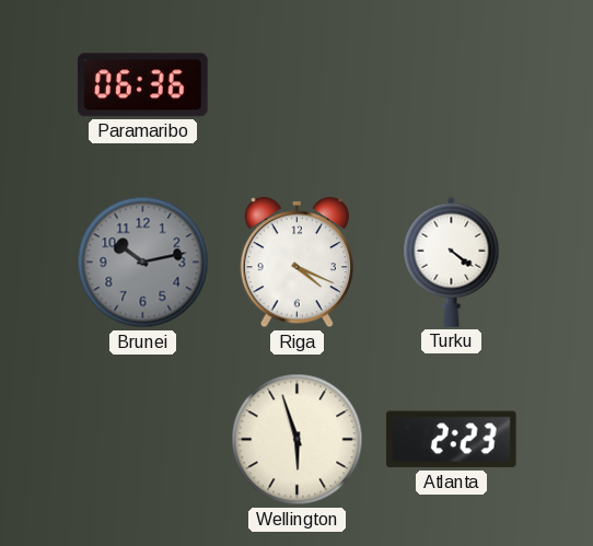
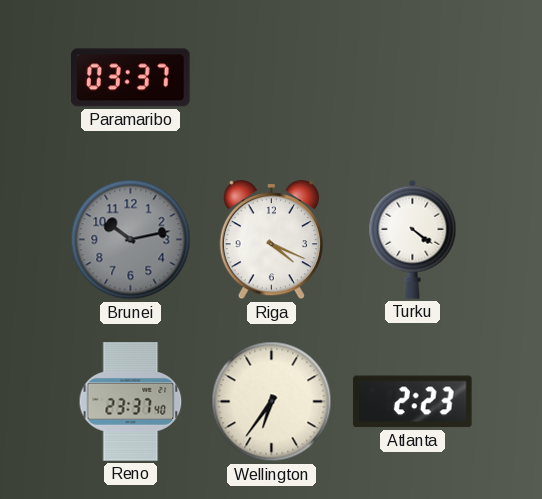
Paramaribo: 06:36 -> 03:37 (131, 78)
Reno: none -> 23:37 (131, 402)
Wellington: 5:57 -> 6:36 (272, 402)
